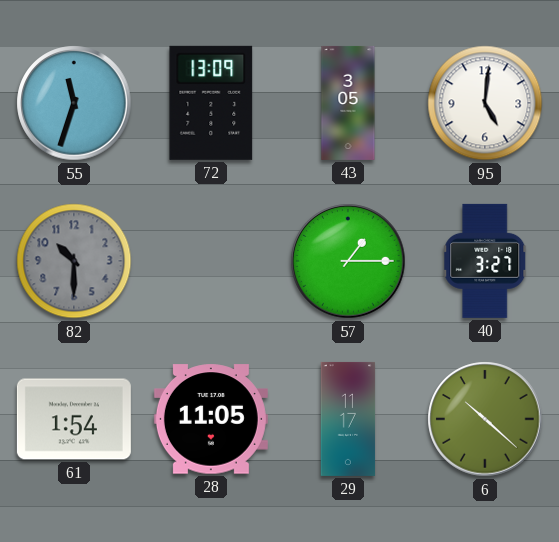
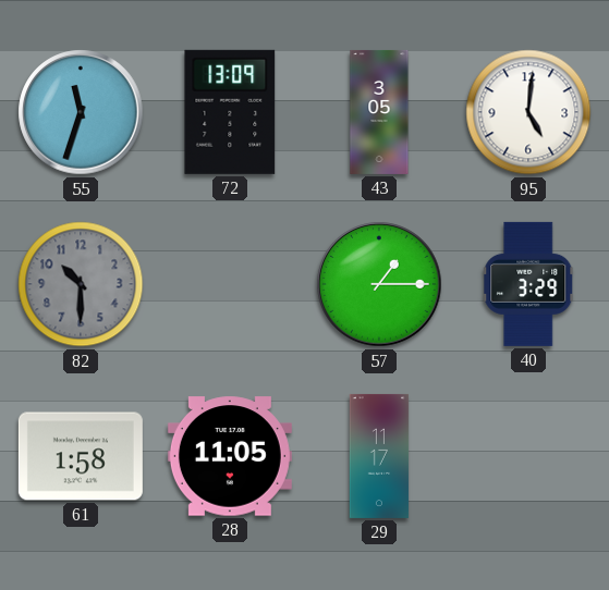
40: 3:27 -> 3:29 (529, 284)
61: 1:54 -> 1:58 (81, 456)
6: 10:22 -> none (485, 419)
